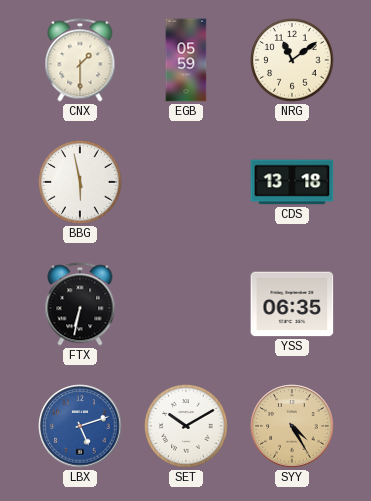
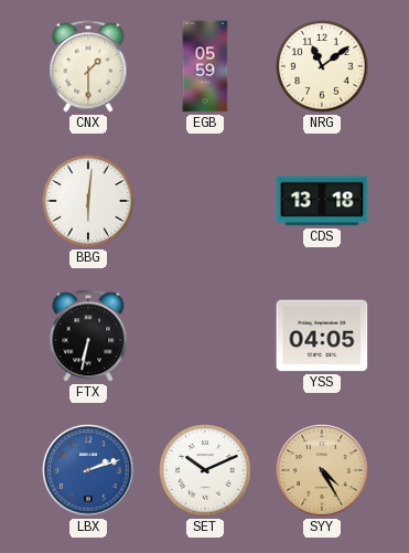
BBG: 5:58 -> 6:01 (88, 201)
YSS: 06:35 -> 04:05 (322, 336)
LBX: 5:12 -> 2:12 (88, 470)
SET: 10:10 -> 10:11 (205, 470)
